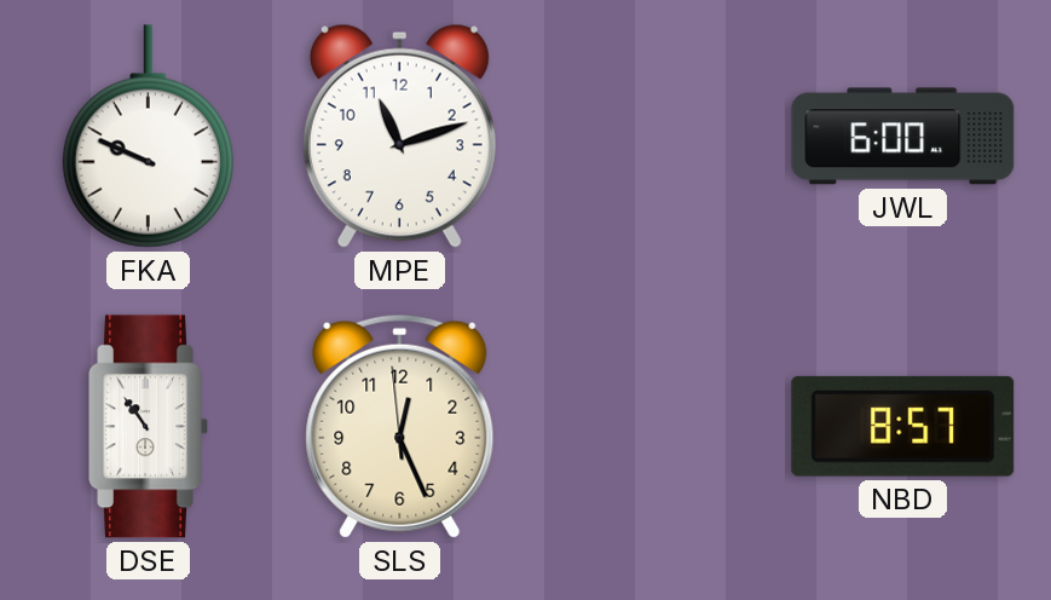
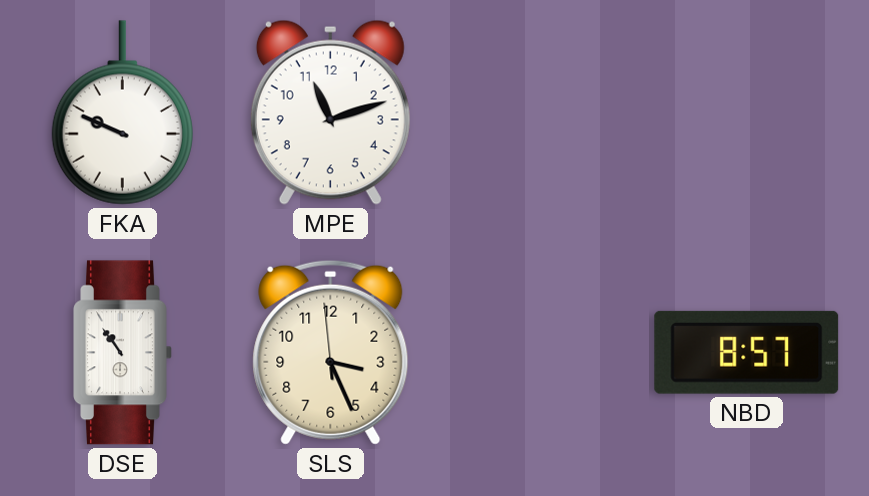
JWL: 6:00 -> none (903, 137)
SLS: 12:25 -> 3:25 (331, 352)
